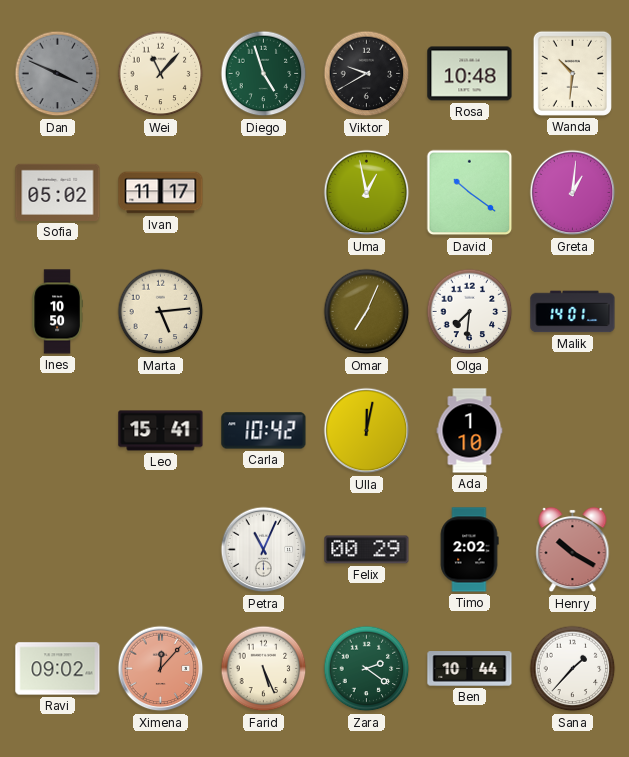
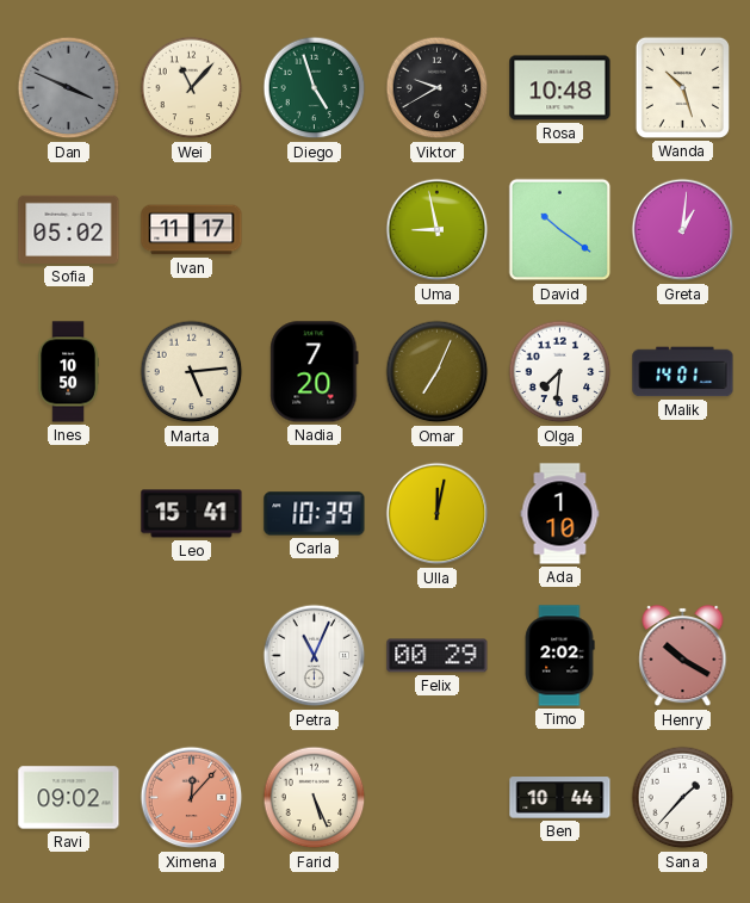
Wanda: 10:31 -> 10:27 (682, 87)
Uma: 12:58 -> 8:58 (438, 230)
Nadia: none -> 7:20 (315, 372)
Carla: 10:42 -> 10:39 (315, 514)
Zara: 2:21 -> none (367, 669)
